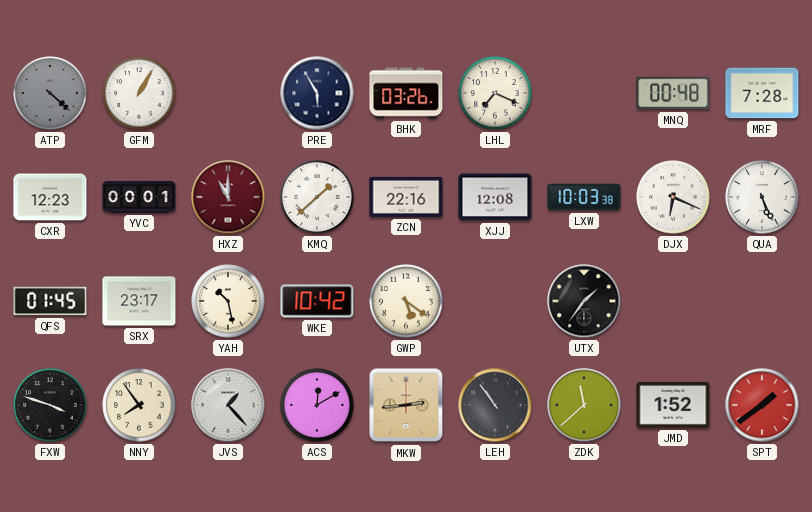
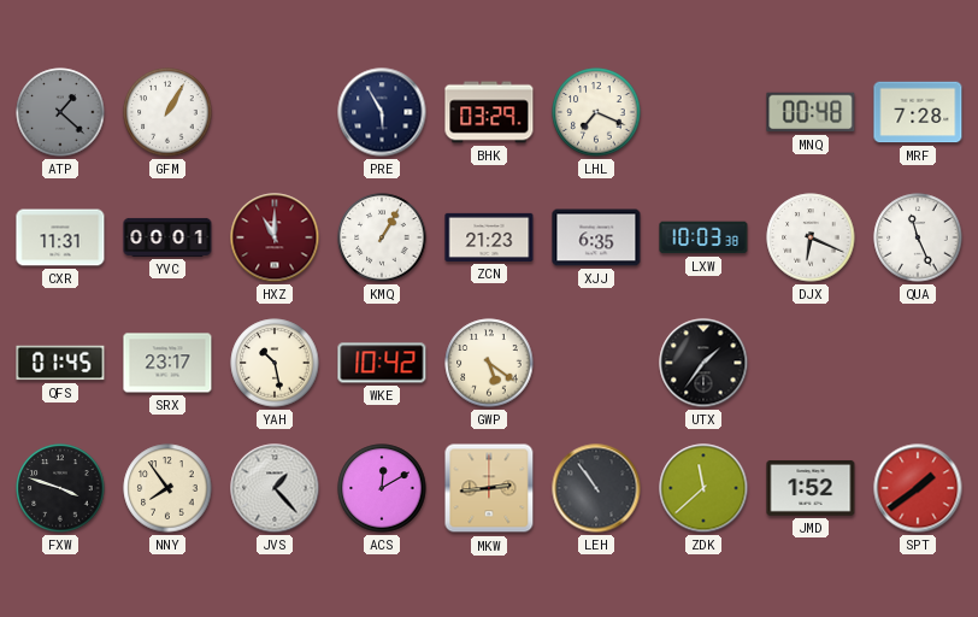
ATP: 4:22 -> 1:22 (60, 112)
BHK: 03:26 -> 03:29 (489, 112)
CXR: 12:23 -> 11:31 (60, 237)
KMQ: 1:38 -> 1:05 (382, 237)
ZCN: 22:16 -> 21:23 (489, 237)
XJJ: 12:08 -> 6:35 (596, 237)
QUA: 5:26 -> 11:26 (918, 237)
